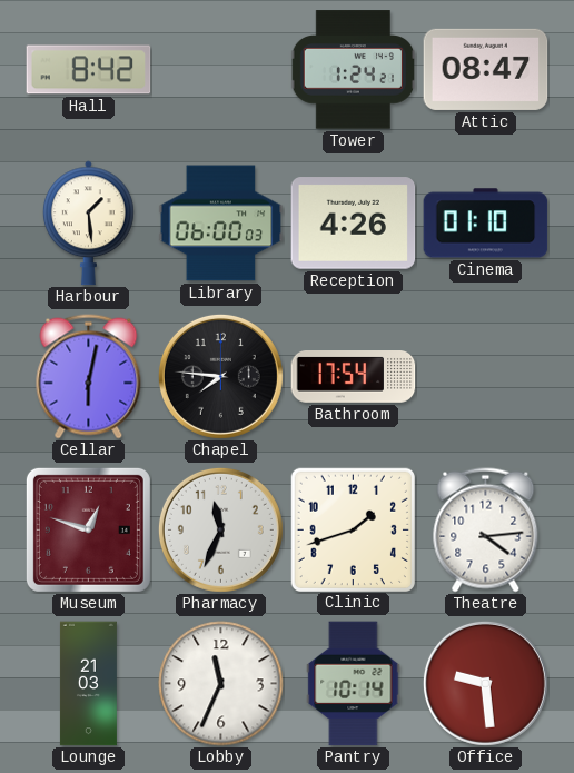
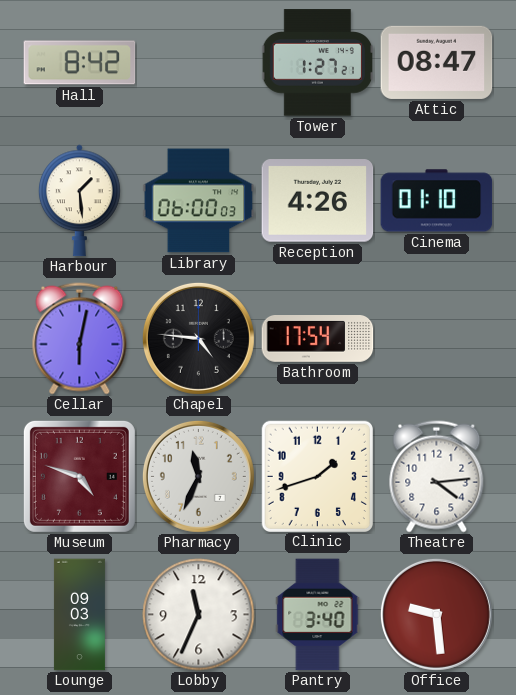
Tower: 1:24 -> 1:27 (317, 63)
Chapel: 7:46 -> 4:46 (198, 338)
Museum: 12:48 -> 4:48 (79, 476)
Lounge: 21:03 -> 09:03 (79, 615)
Pantry: 10:14 -> 3:40 (318, 615)
